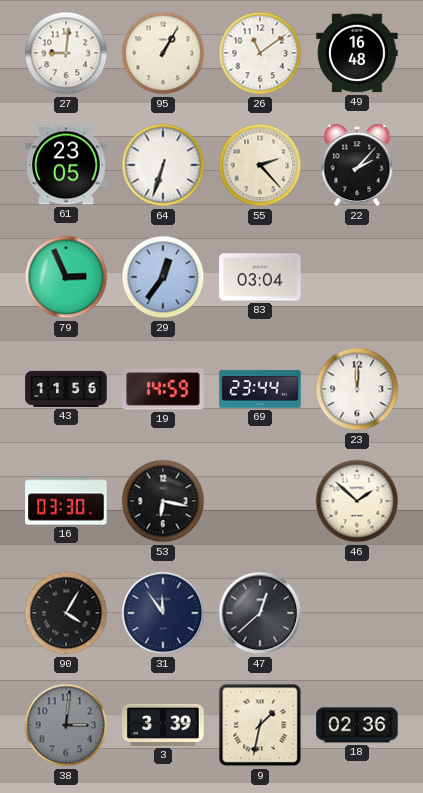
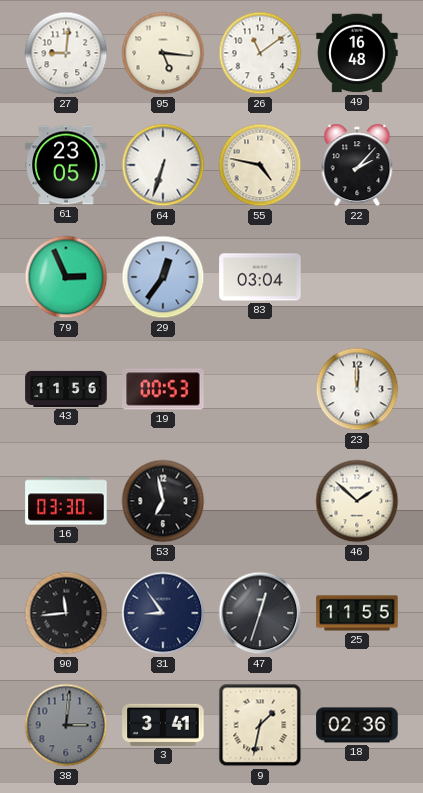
95: 1:05 -> 5:16 (163, 53)
55: 2:23 -> 4:47 (260, 165)
19: 14:59 -> 00:53 (163, 389)
69: 23:44 -> none (260, 389)
53: 6:17 -> 6:58 (163, 501)
90: 4:05 -> 11:44 (66, 613)
31: 11:54 -> 8:54 (163, 613)
47: 12:38 -> 12:33 (260, 613)
25: none -> 11:55 (357, 613)
3: 3:39 -> 3:41 (163, 725)
